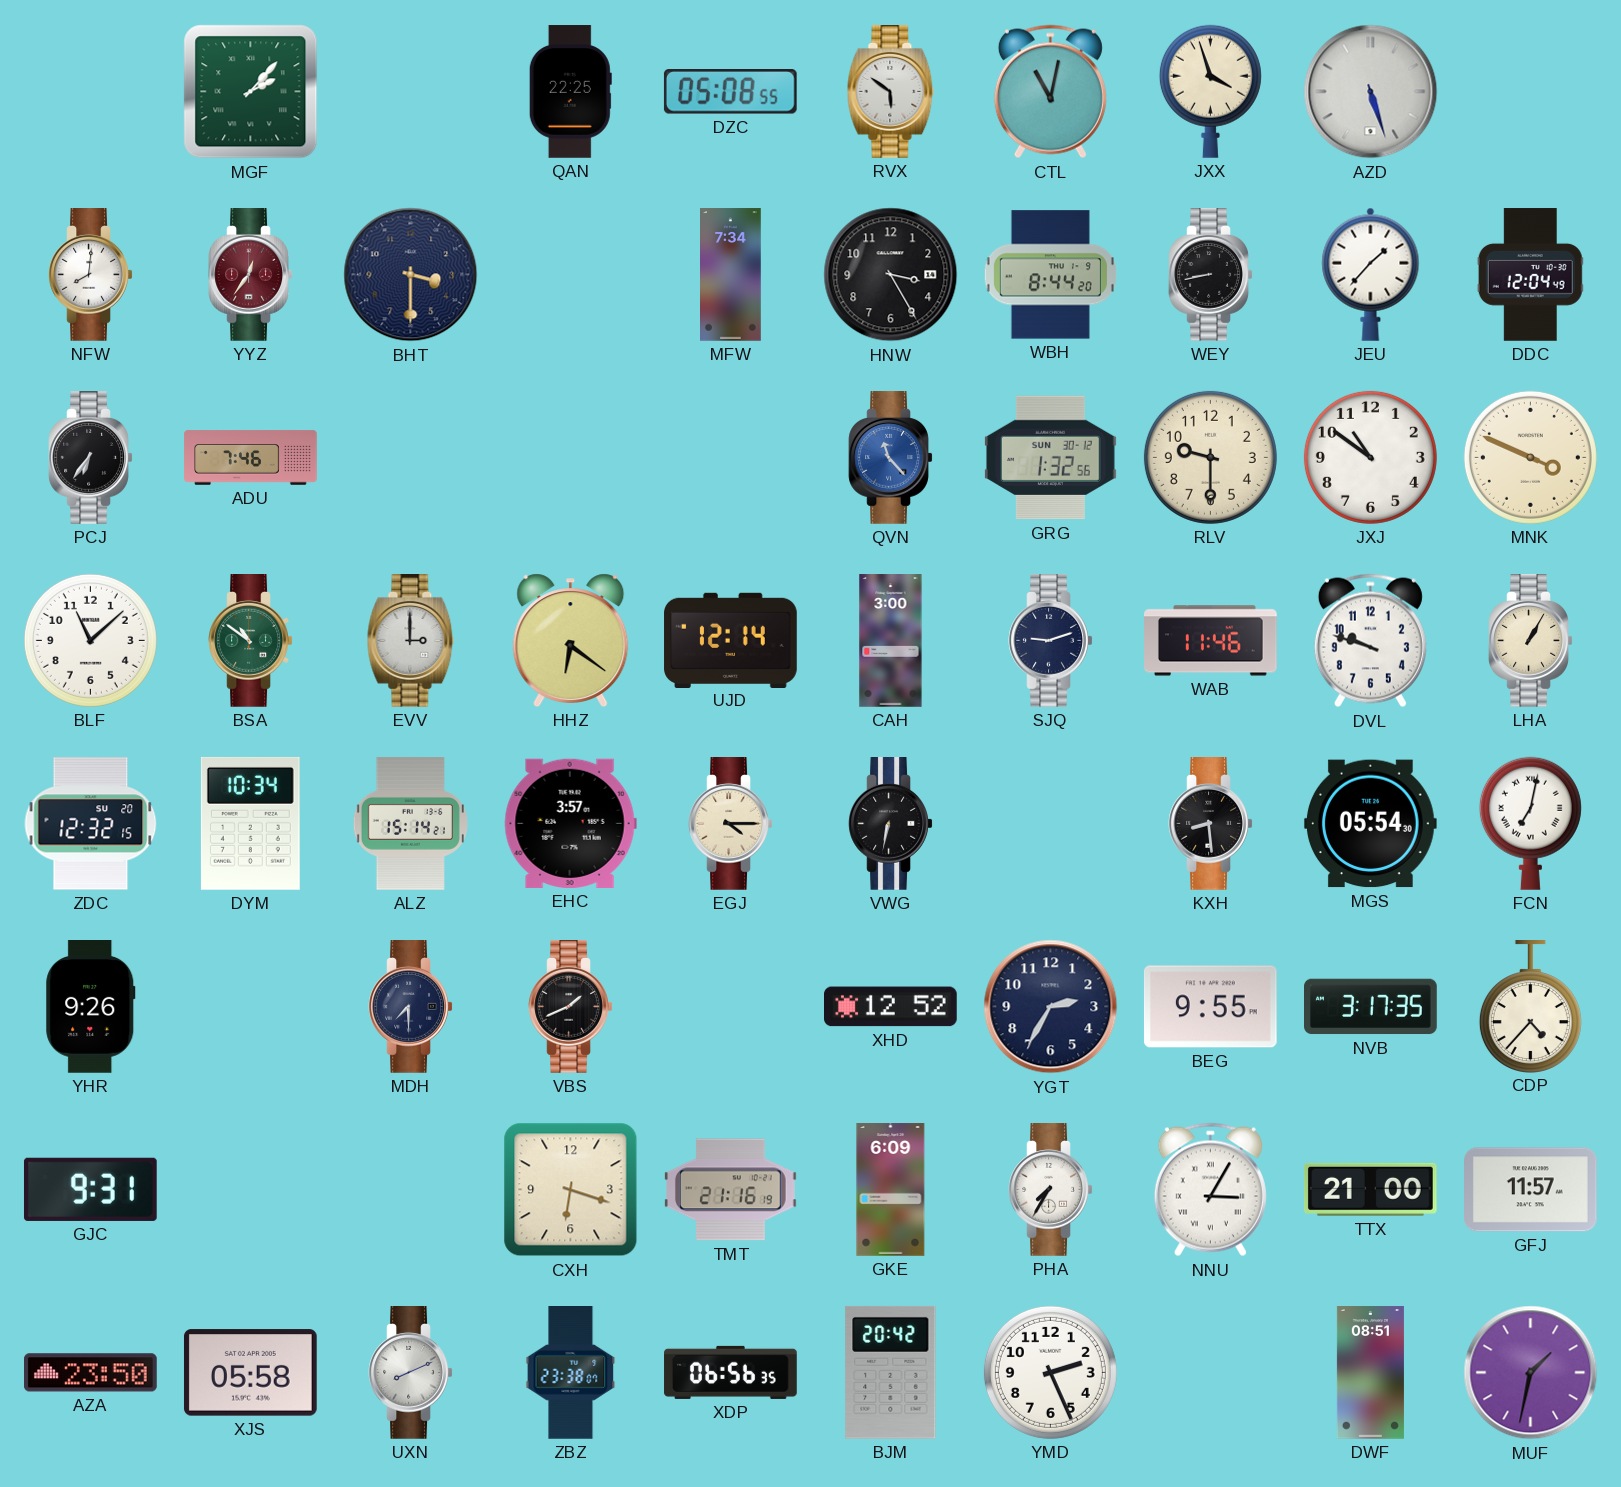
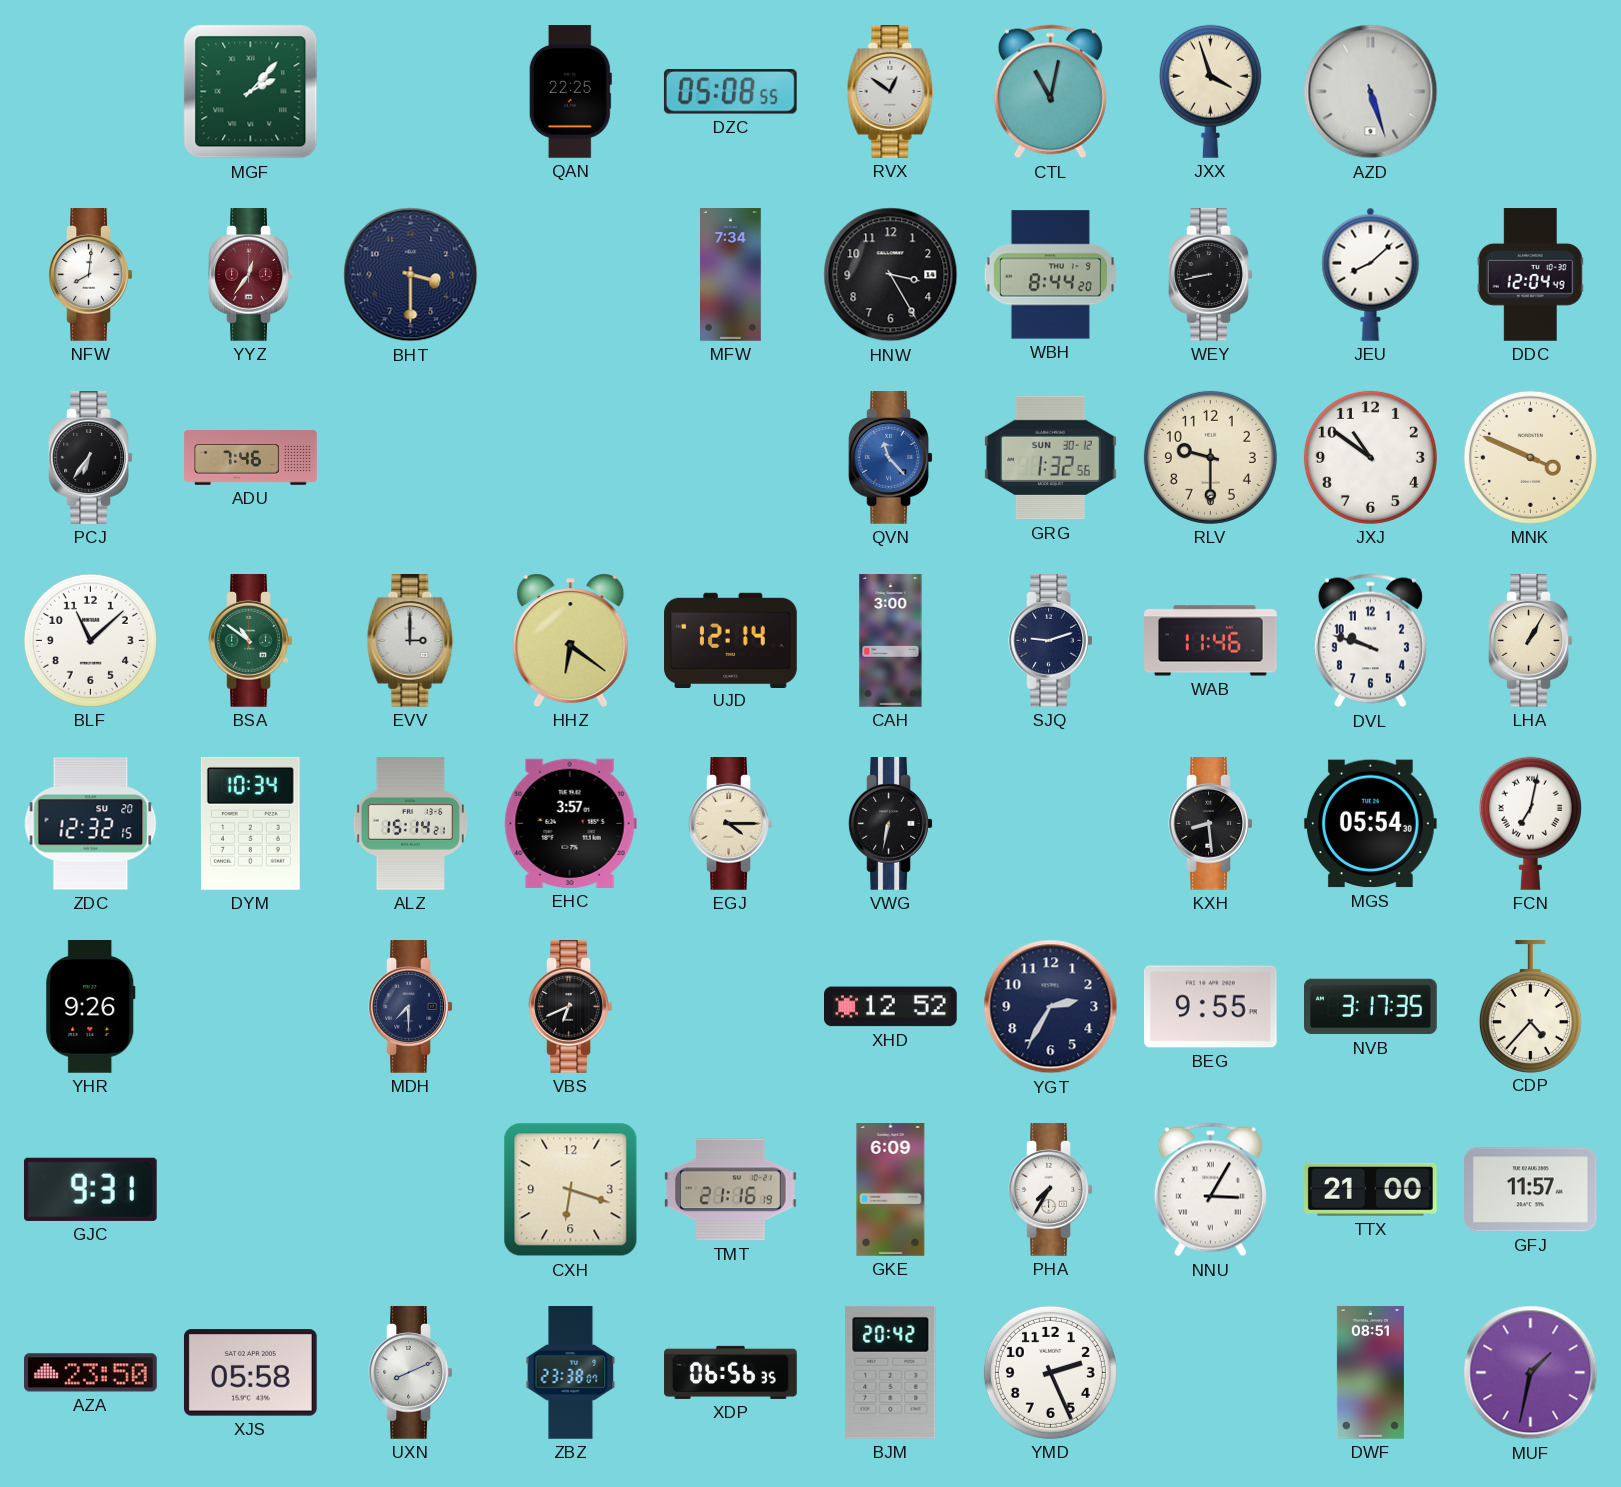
RVX: 5:51 -> 12:51 (891, 92)
JEU: 1:37 -> 8:08 (1371, 274)
VBS: 1:41 -> 6:41 (571, 1007)
